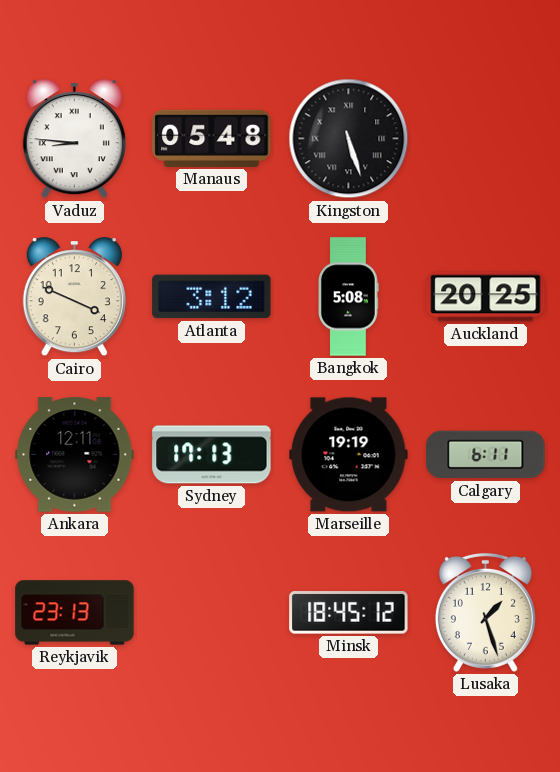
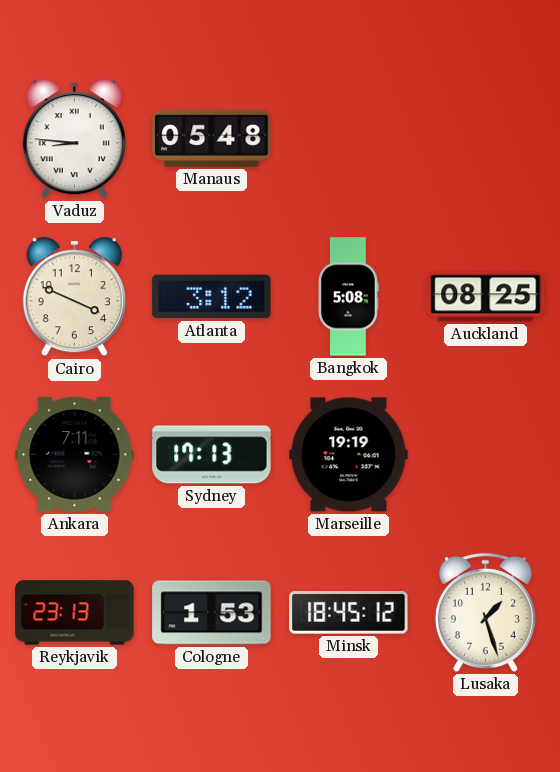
Kingston: 5:27 -> none (349, 139)
Auckland: 20:25 -> 08:25 (486, 297)
Ankara: 12:11 -> 7:11 (75, 455)
Calgary: 6:11 -> none (486, 455)
Cologne: none -> 1:53 (212, 613)
